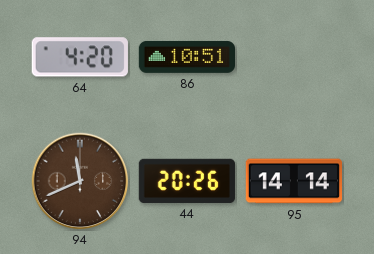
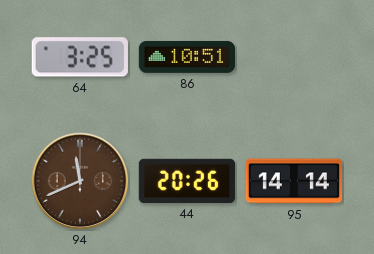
64: 4:20 -> 3:25 (80, 57)
